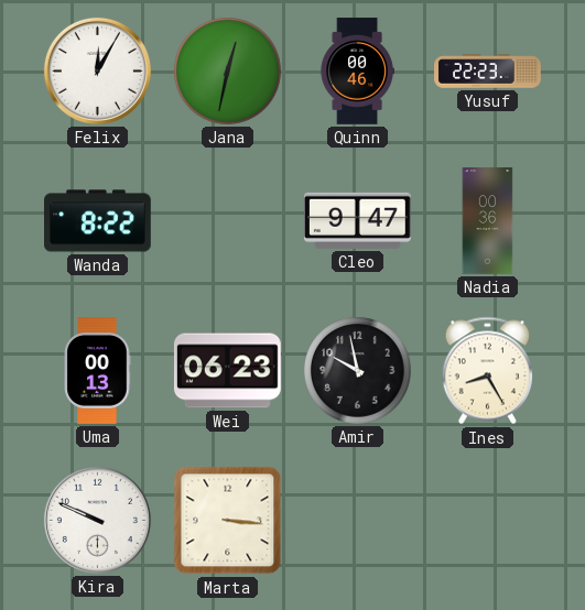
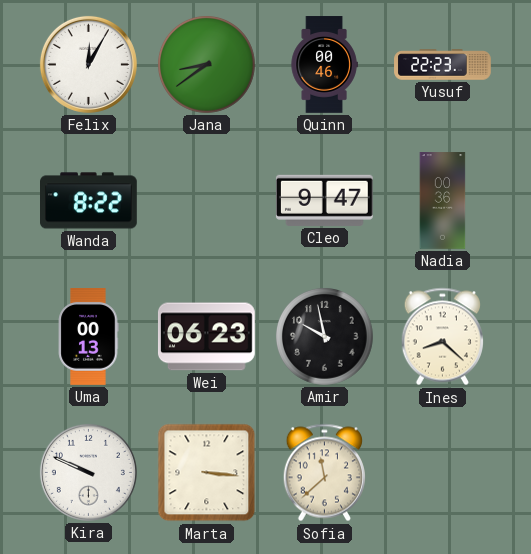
Jana: 12:32 -> 8:39 (207, 65)
Ines: 8:25 -> 8:22 (442, 337)
Sofia: none -> 11:38 (324, 473)
